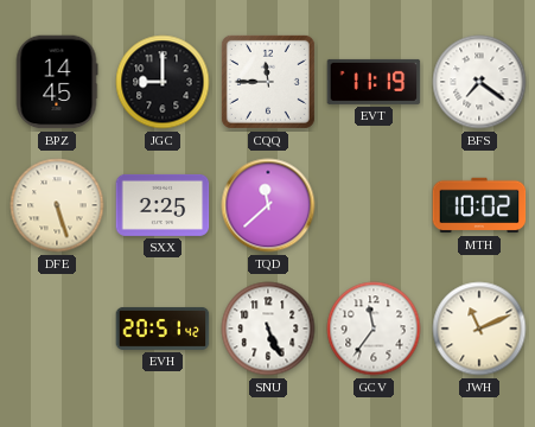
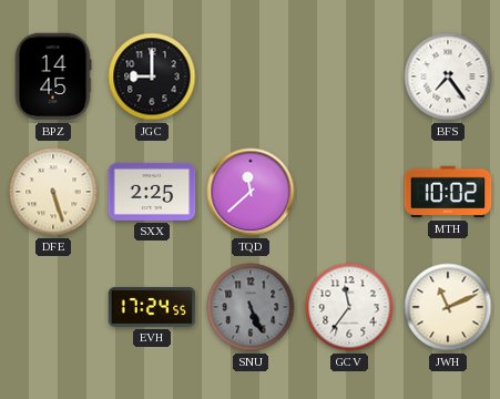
CQQ: 11:45 -> none (268, 82)
EVT: 11:19 -> none (374, 82)
BFS: 7:21 -> 7:24 (448, 76)
EVH: 20:51 -> 17:24 (152, 307)
SNU dial: white -> grey (251, 307)
